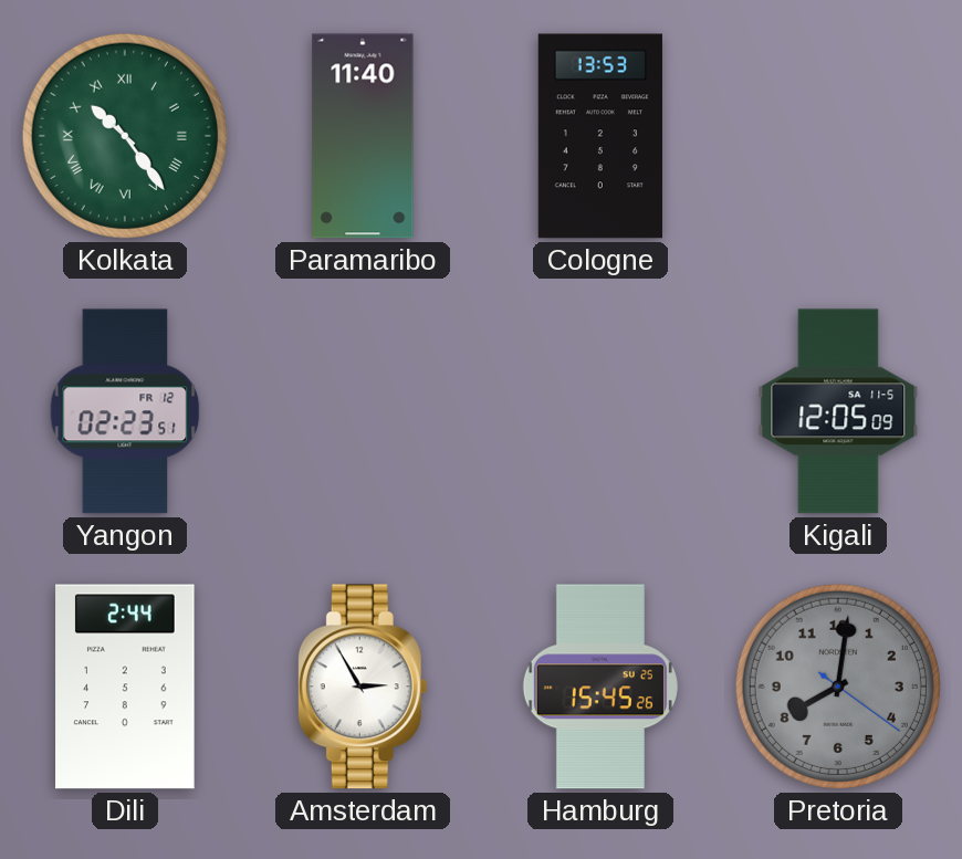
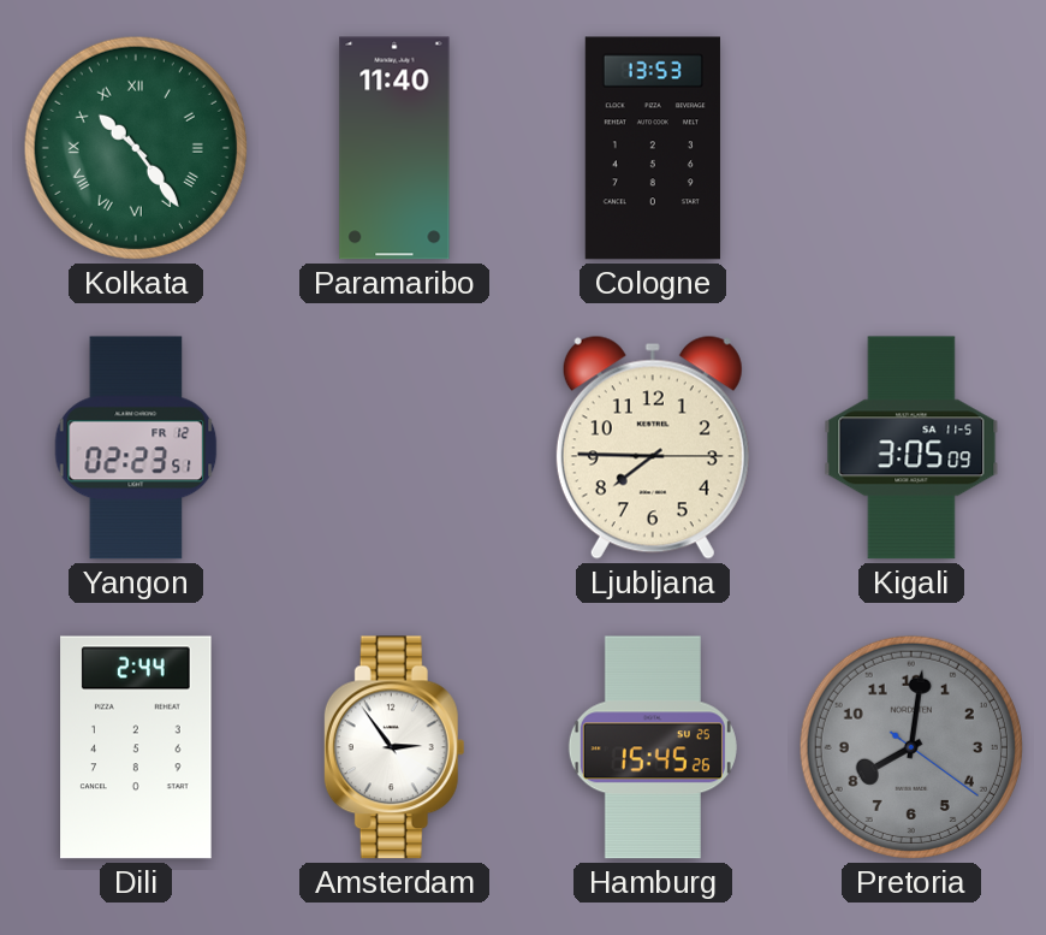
Ljubljana: none -> 7:45 (653, 448)
Kigali: 12:05 -> 3:05 (911, 448)
Amsterdam: 2:55 -> 2:54 (394, 747)
